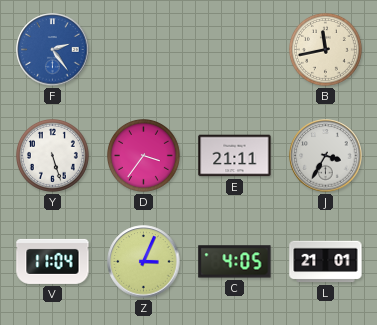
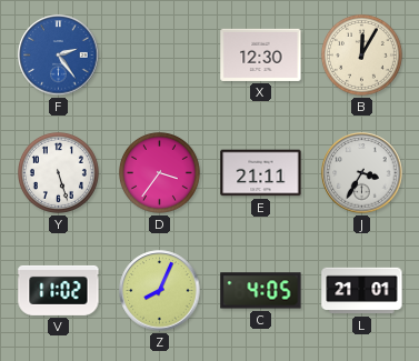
X: none -> 12:30 (261, 54)
B: 11:43 -> 12:05 (361, 54)
V: 11:04 -> 11:02 (59, 290)
Z: 3:04 -> 8:04 (160, 291)
